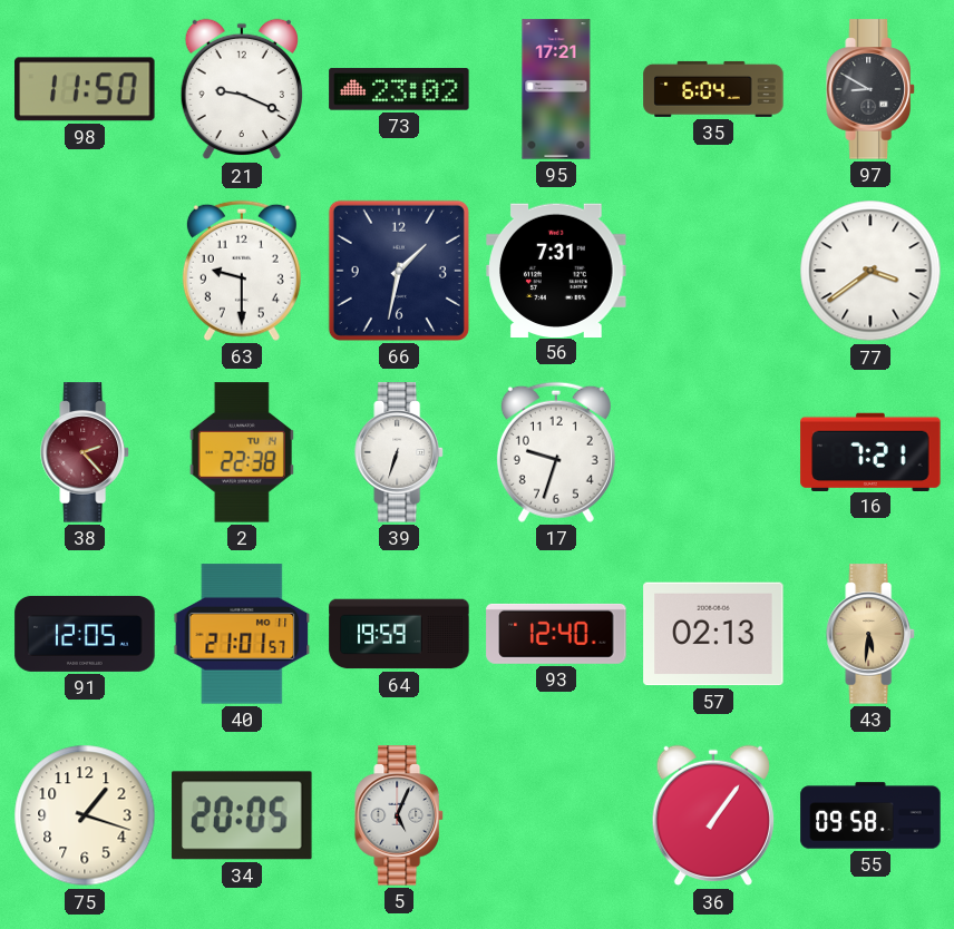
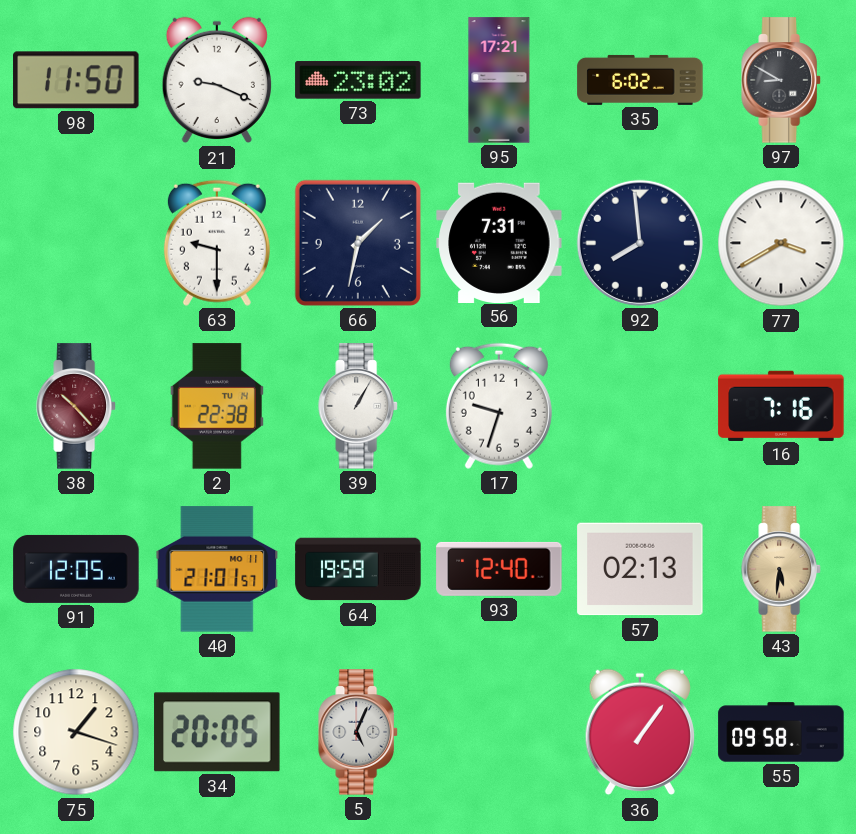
35: 6:04 -> 6:02 (640, 80)
92: none -> 7:59 (640, 243)
77: 3:39 -> 3:40 (781, 243)
38: 2:23 -> 10:23 (76, 406)
39: 6:33 -> 1:05 (358, 406)
16: 7:21 -> 7:16 (781, 405)
